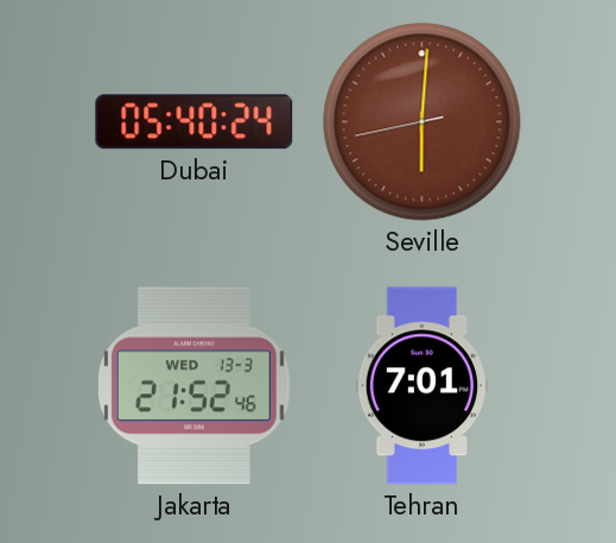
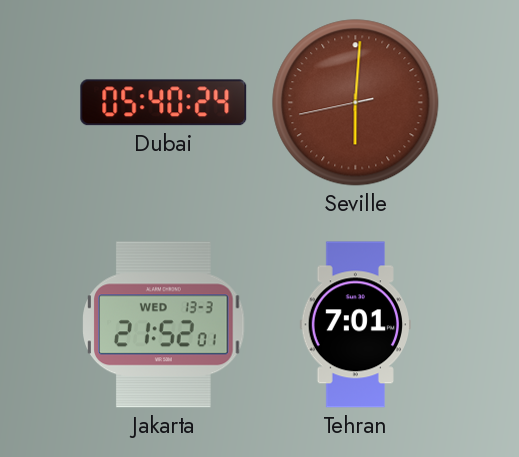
Jakarta: 21:52:46 -> 21:52:01 (164, 325)
